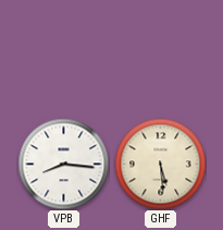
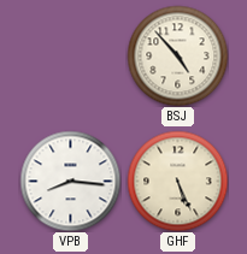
BSJ: none -> 4:53 (177, 55)
GHF: 5:29 -> 5:26 (177, 181)
